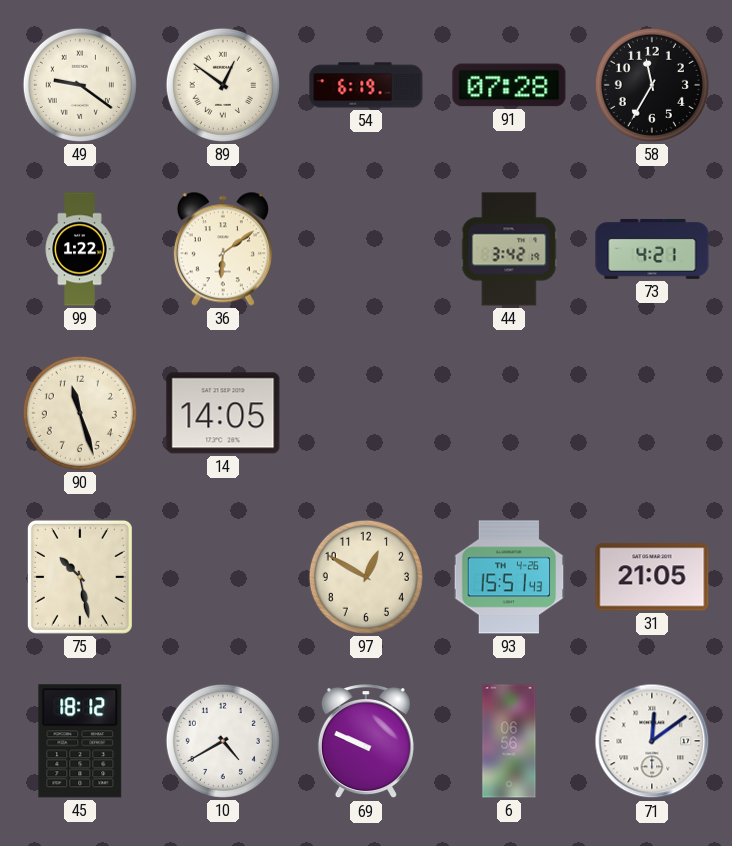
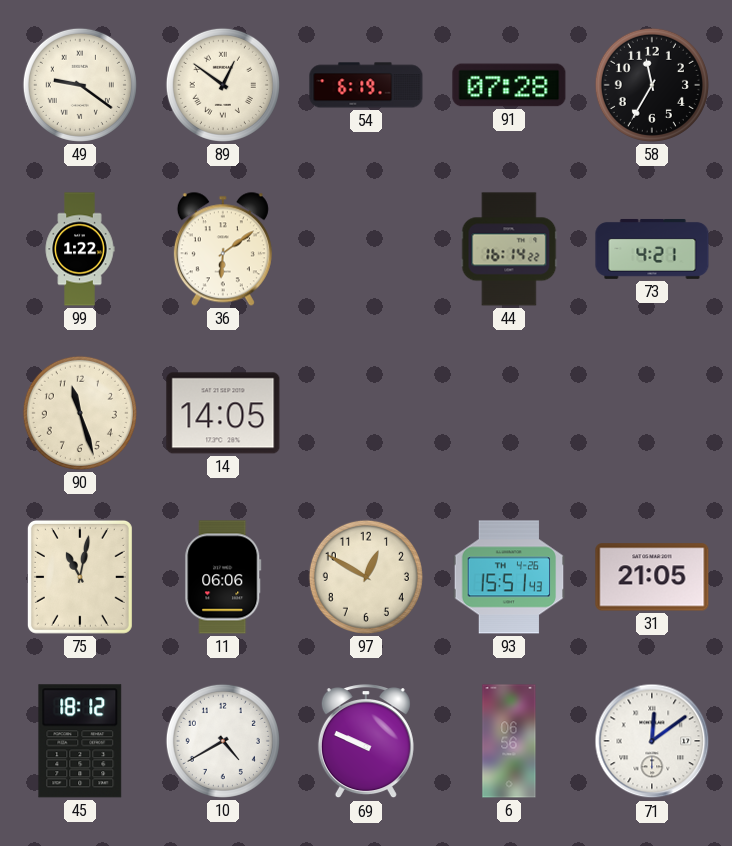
44: 3:42 -> 16:14 (509, 249)
75: 10:28 -> 11:02 (80, 577)
11: none -> 06:06 (223, 577)
